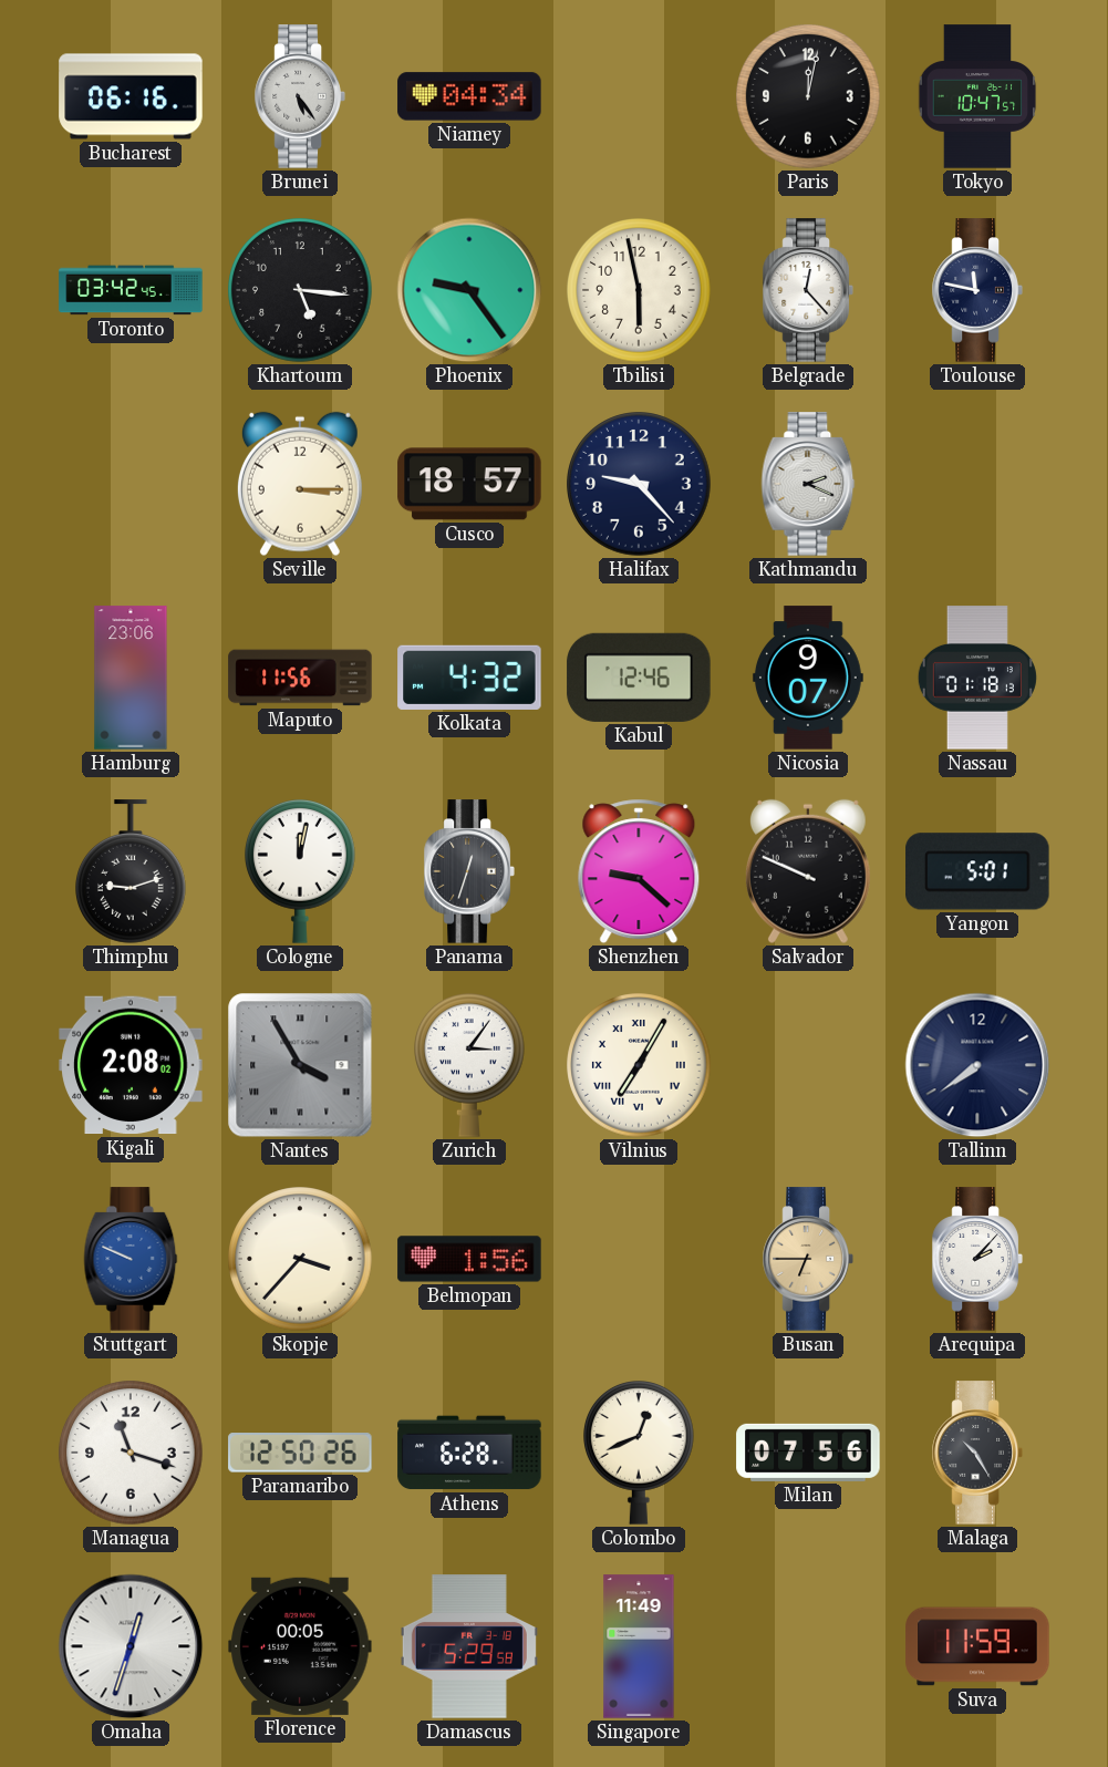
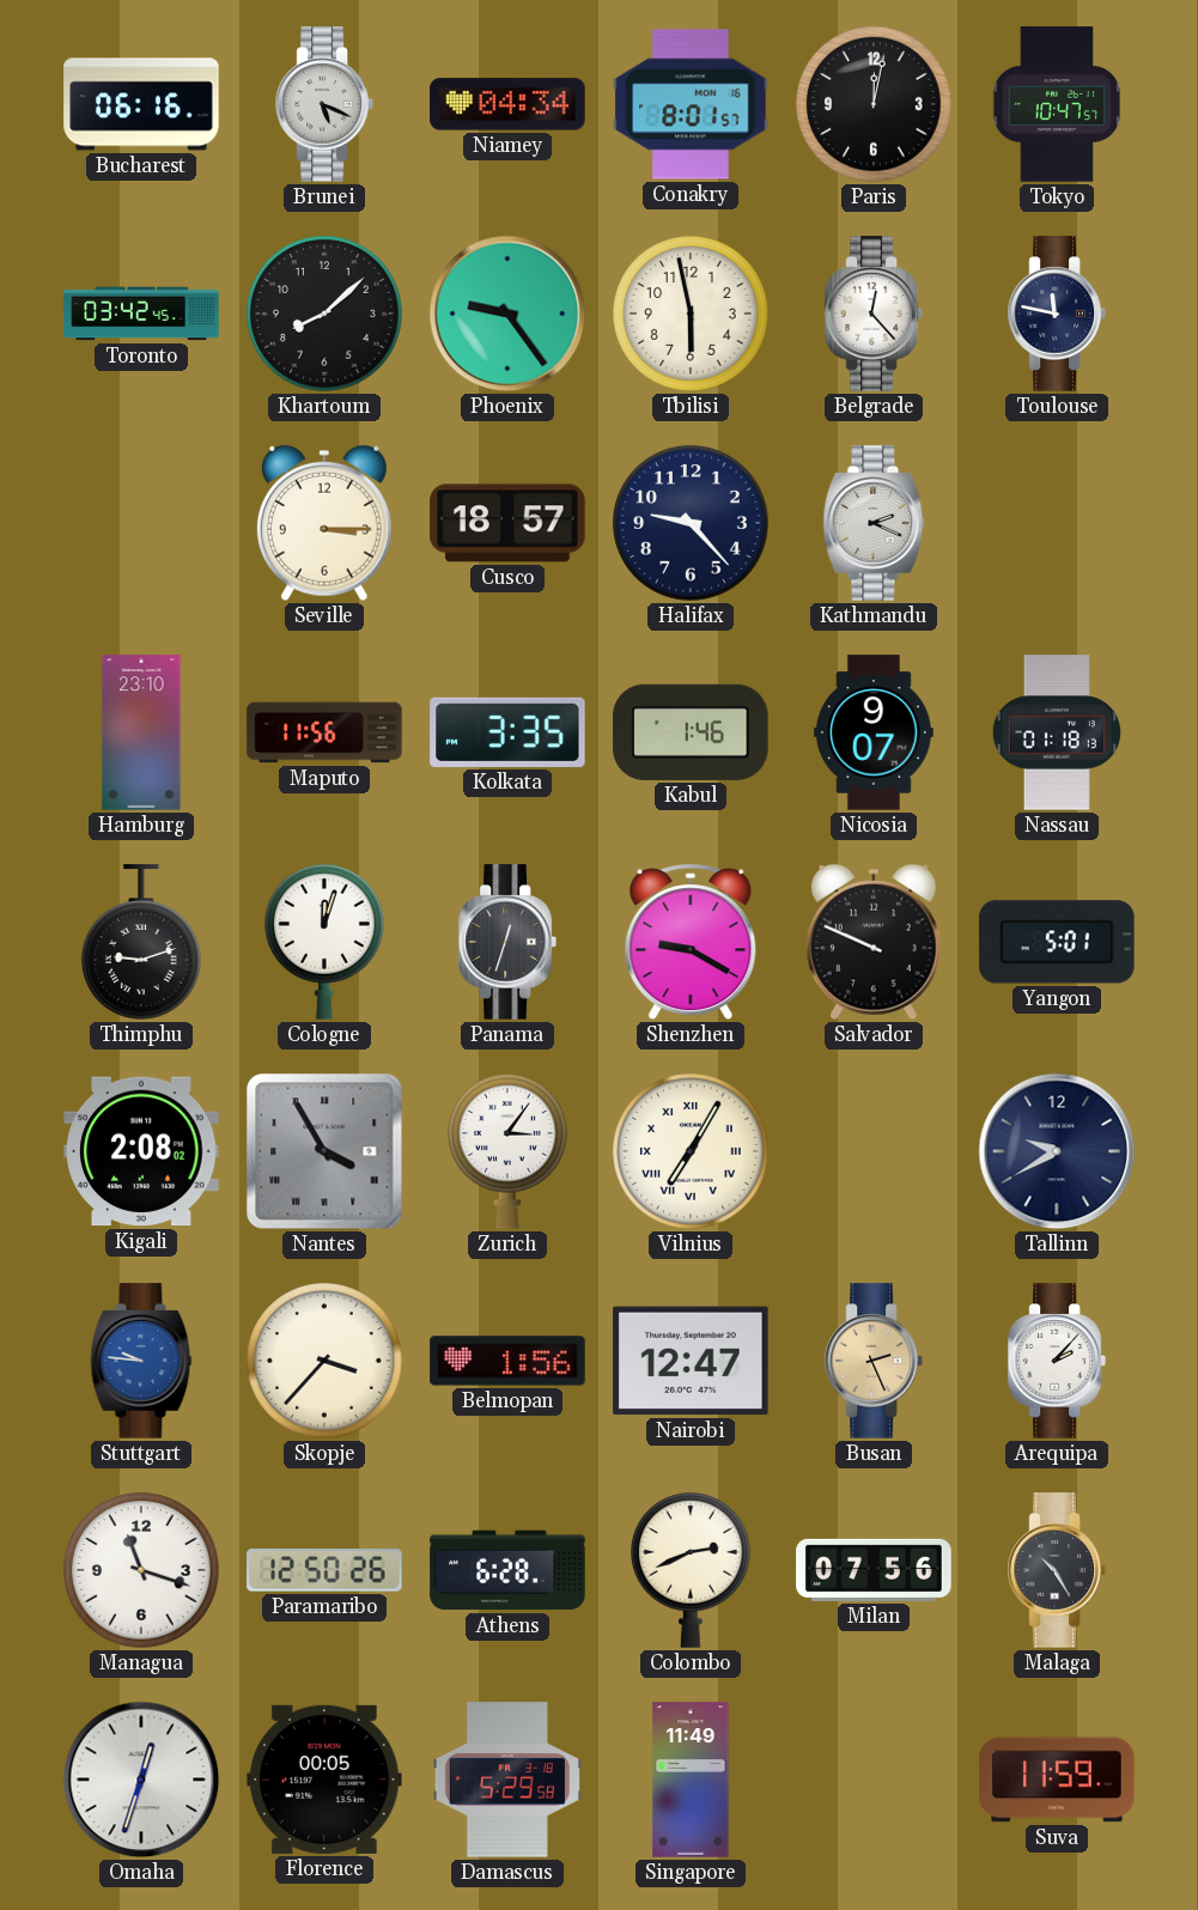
Brunei: 5:24 -> 5:19 (324, 104)
Conakry: none -> 8:01 (691, 104)
Khartoum: 5:16 -> 8:08 (324, 314)
Hamburg: 23:06 -> 23:10 (141, 732)
Kolkata: 4:32 -> 3:35 (507, 732)
Kabul: 12:46 -> 1:46 (691, 732)
Cologne: 12:02 -> 12:03 (326, 943)
Shenzhen: 9:22 -> 9:20 (691, 942)
Tallinn: 7:39 -> 9:40 (1057, 1151)
Stuttgart: 9:49 -> 9:46 (141, 1361)
Nairobi: none -> 12:47 (691, 1361)
Busan: 6:45 -> 2:26 (874, 1361)
Colombo: 12:41 -> 2:41 (692, 1571)
